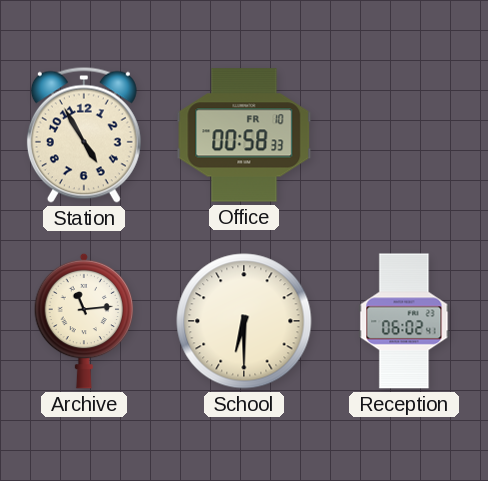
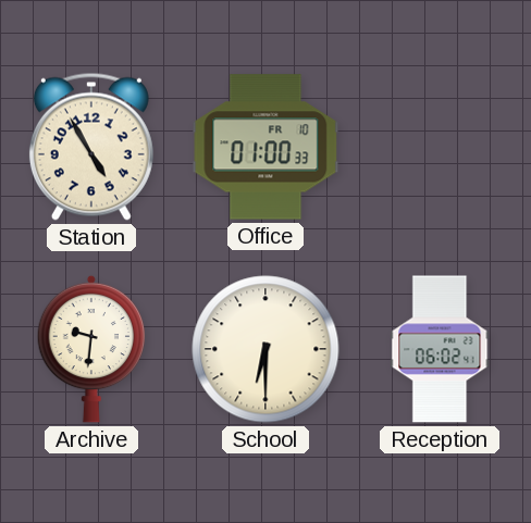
Office: 00:58 -> 01:00 (265, 147)
Archive: 11:14 -> 9:31 (91, 349)
